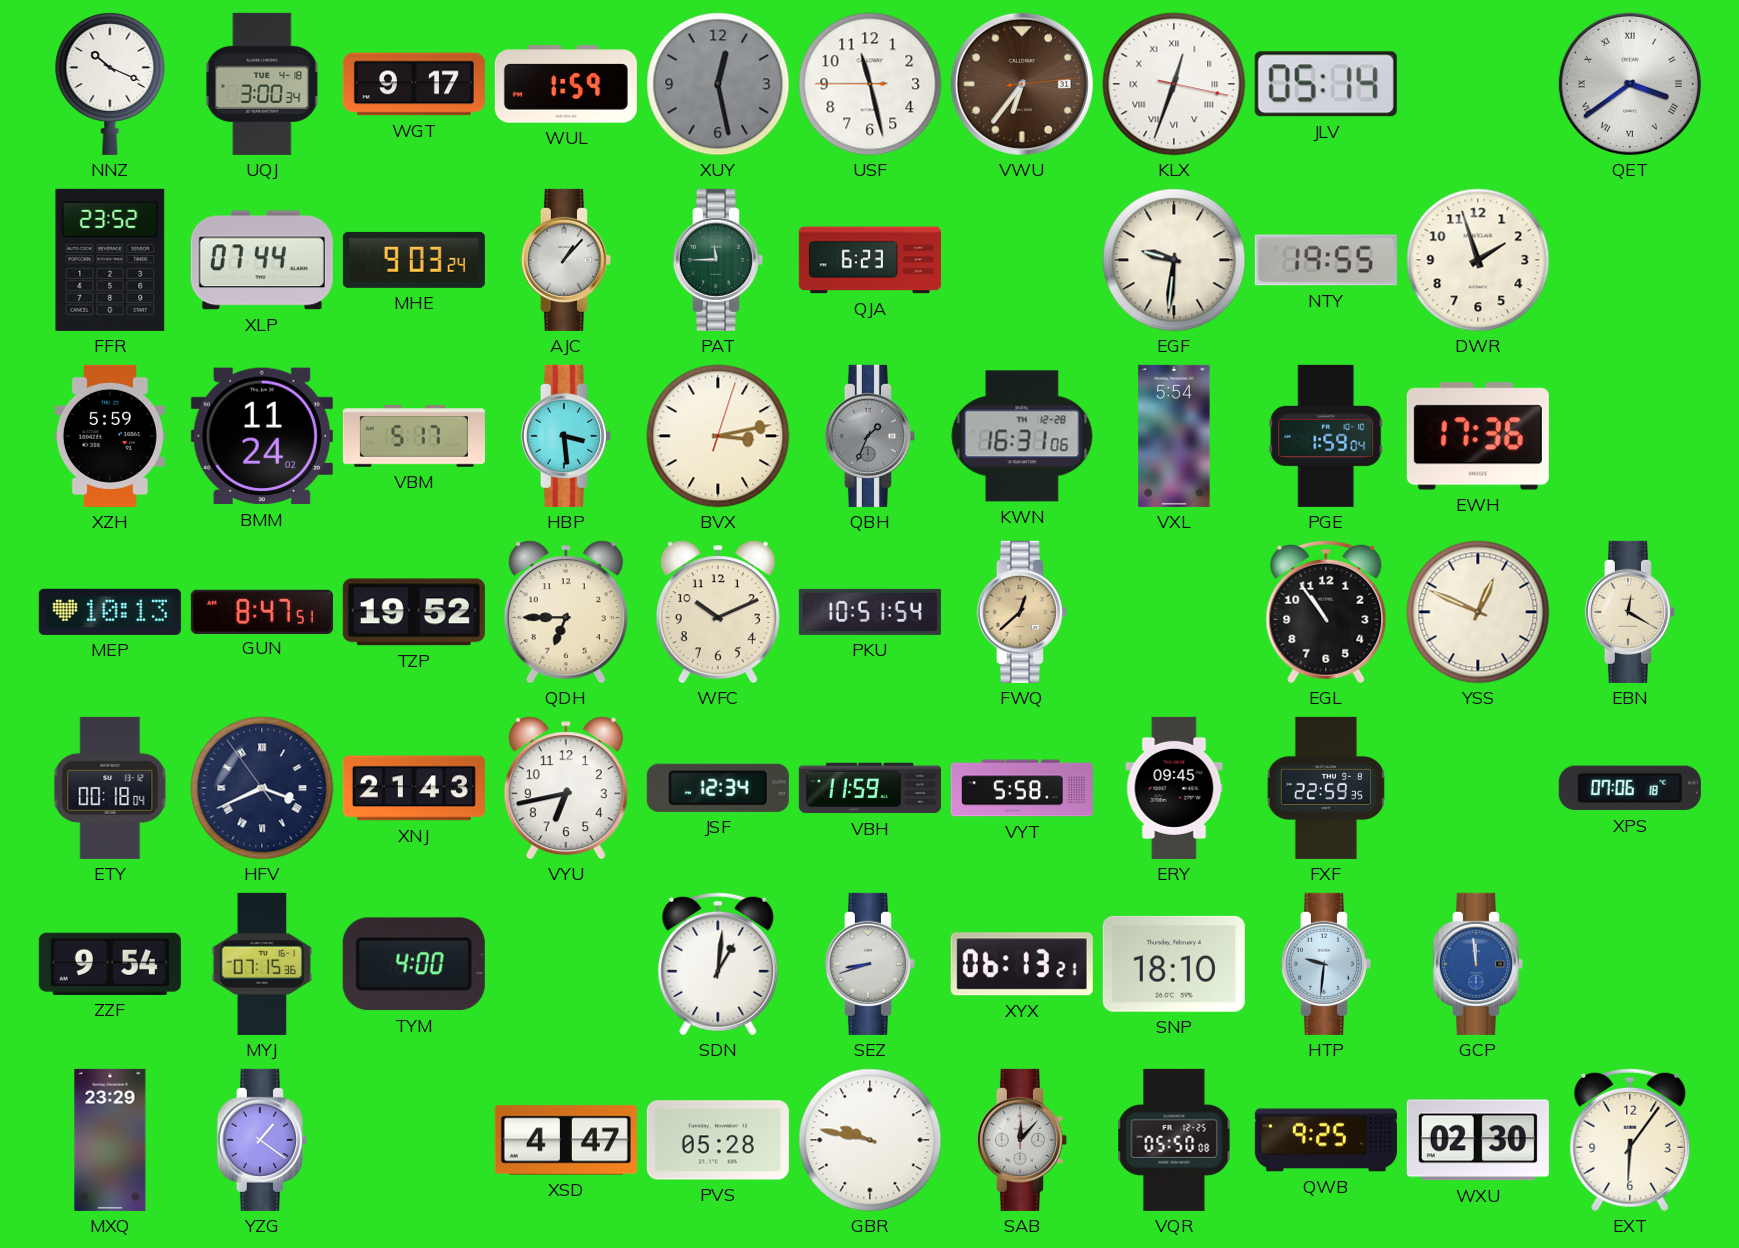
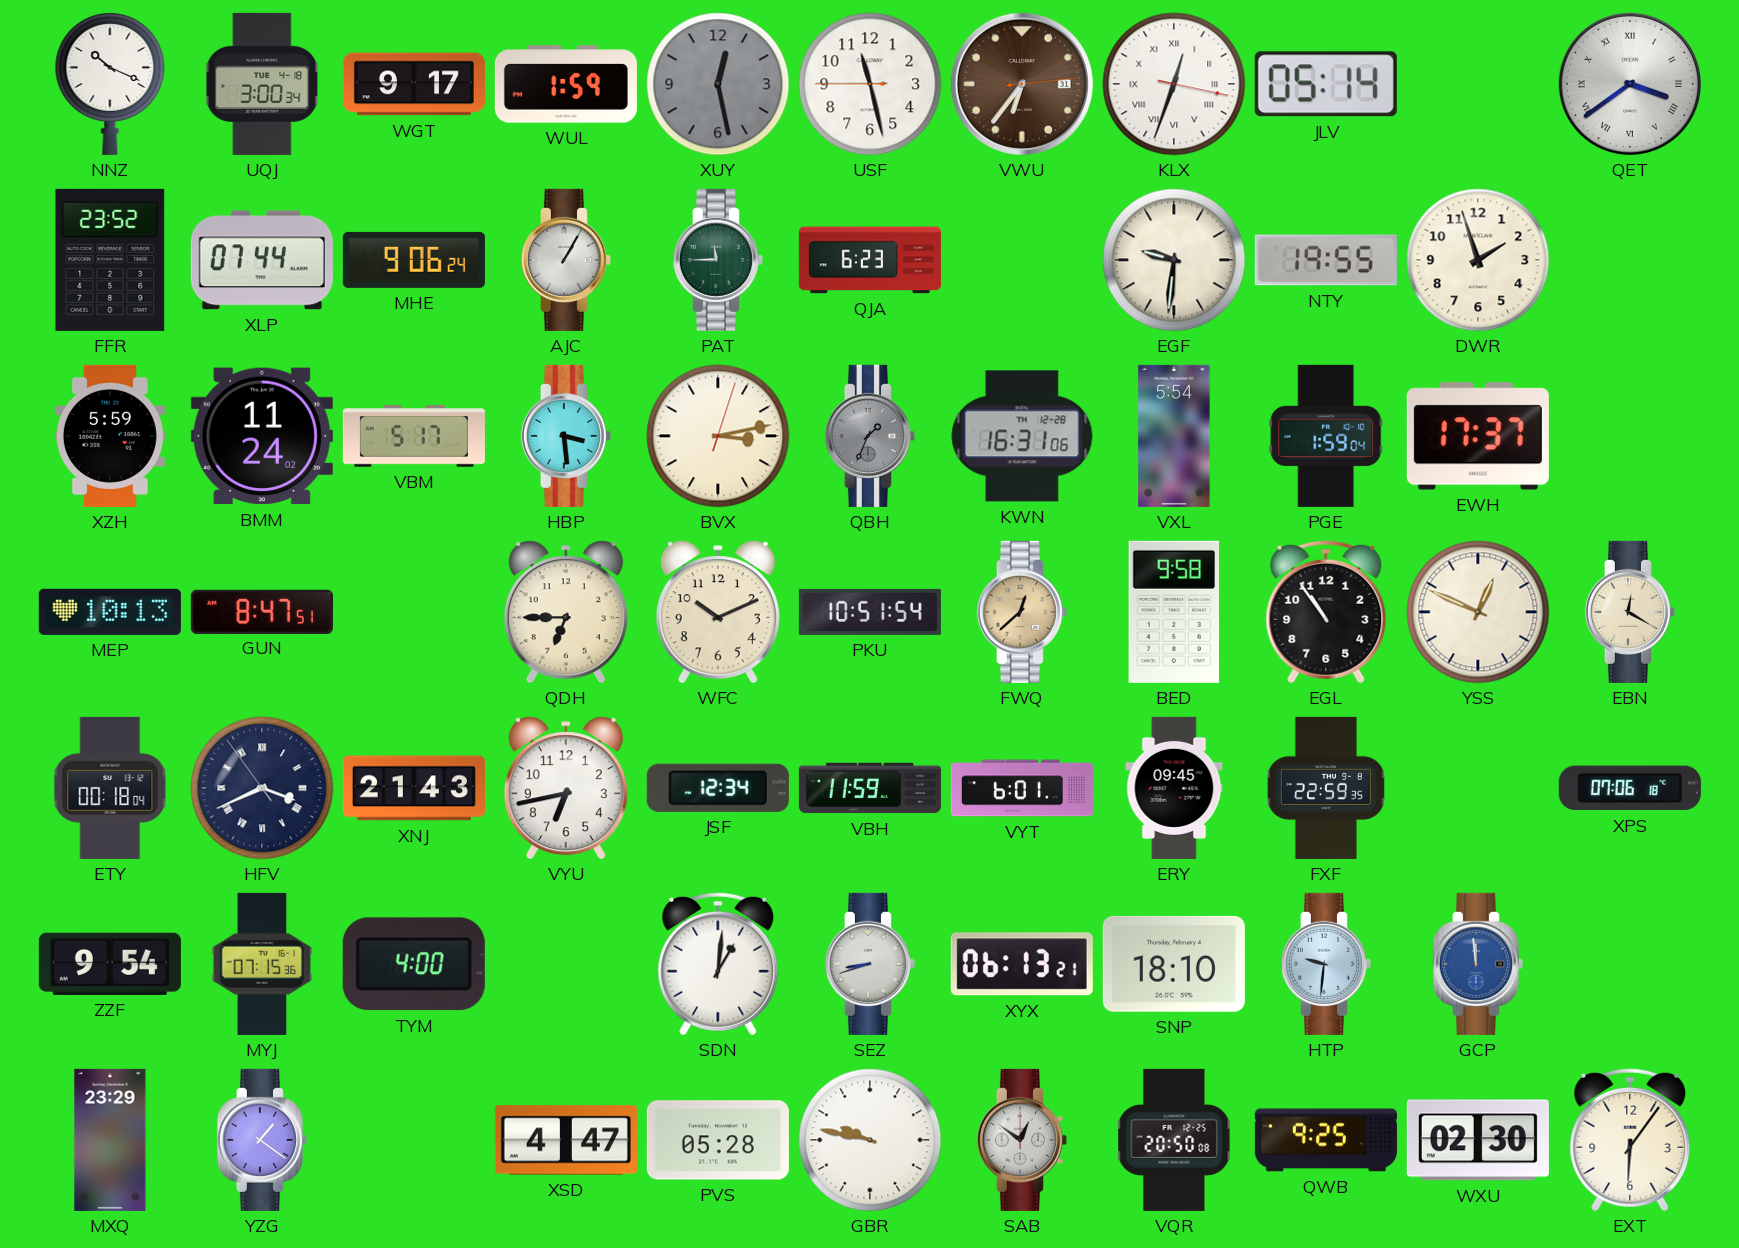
MHE: 9:03 -> 9:06 (414, 260)
AJC: 1:07 -> 1:05 (566, 260)
EWH: 17:36 -> 17:37 (1478, 436)
TZP: 19:52 -> none (414, 612)
BED: none -> 9:58 (1174, 612)
VYT: 5:58 -> 6:01 (1022, 788)
SAB: 12:07 -> 12:51 (1022, 1140)
VQR: 05:50 -> 20:50 (1174, 1140)
